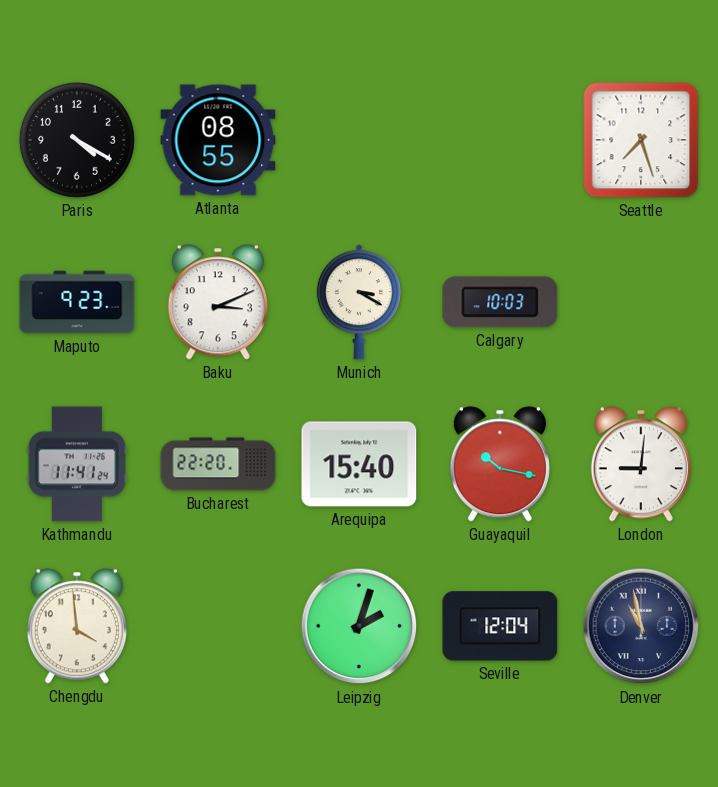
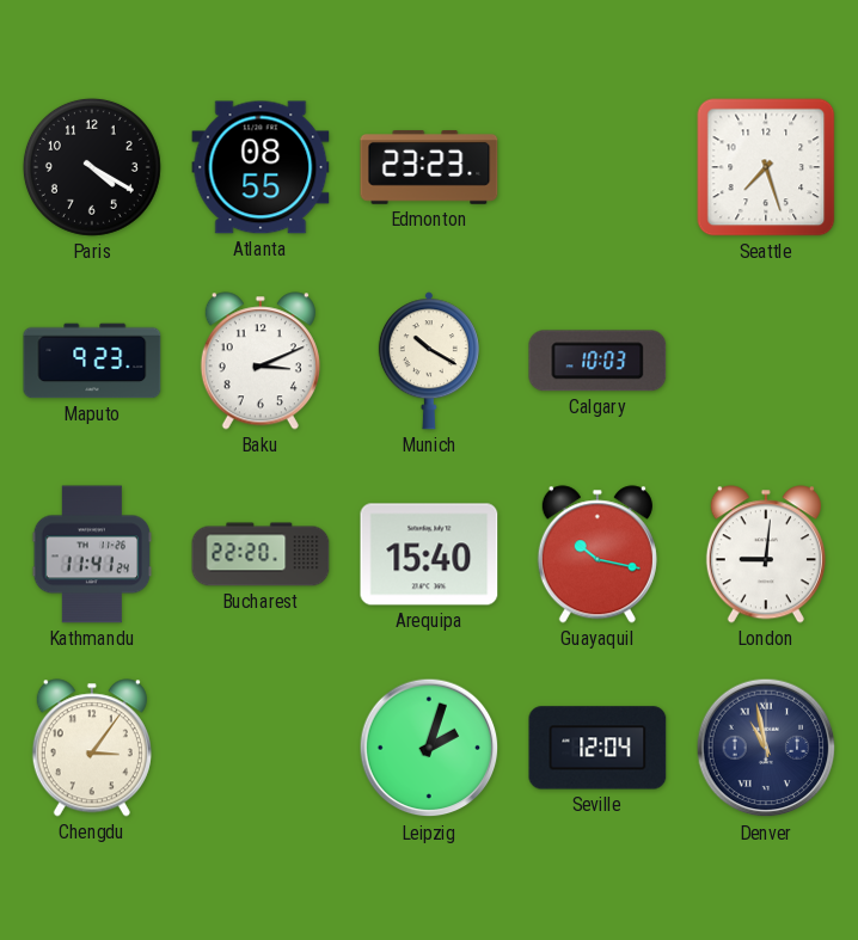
Edmonton: none -> 23:23 (429, 168)
Munich: 3:20 -> 10:20 (429, 361)
Chengdu: 3:59 -> 3:06 (92, 748)
